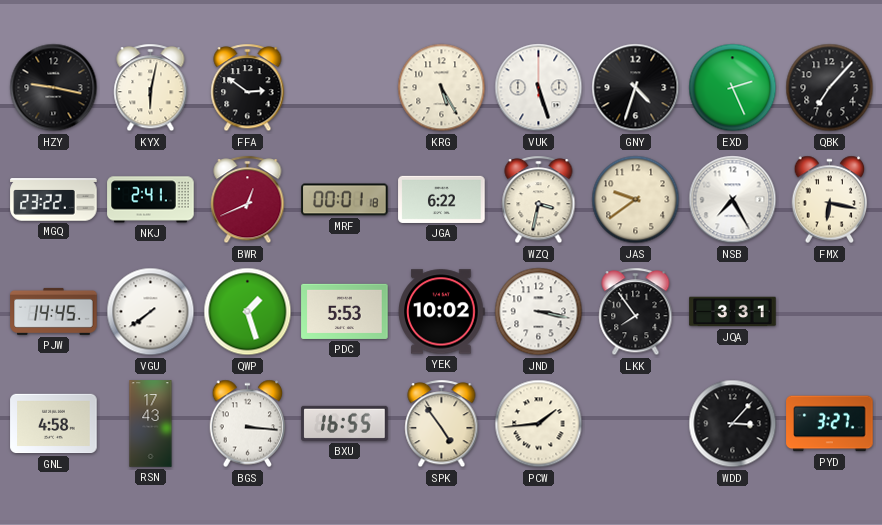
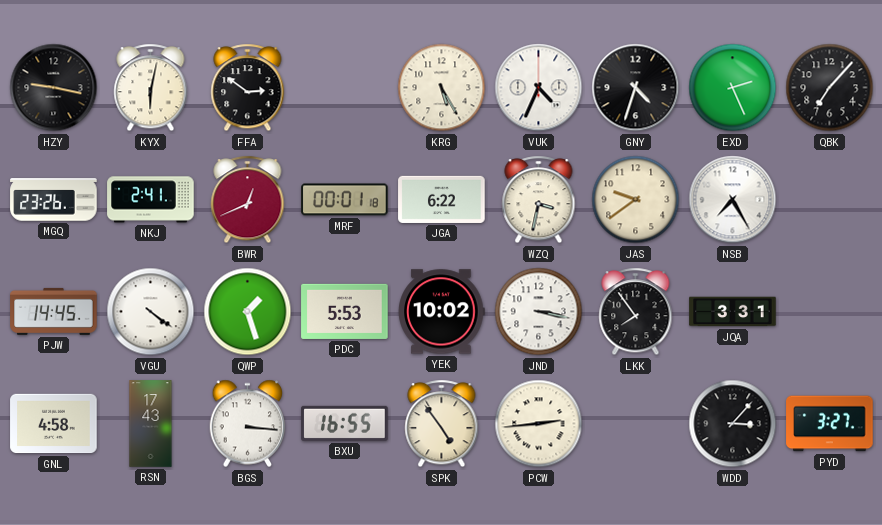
VUK: 5:27 -> 4:34 (539, 88)
MGQ: 23:22 -> 23:26 (54, 200)
FMX: 6:17 -> none (830, 200)
VGU: 7:39 -> 4:21 (151, 312)
PCW: 1:44 -> 2:44 (539, 424)
